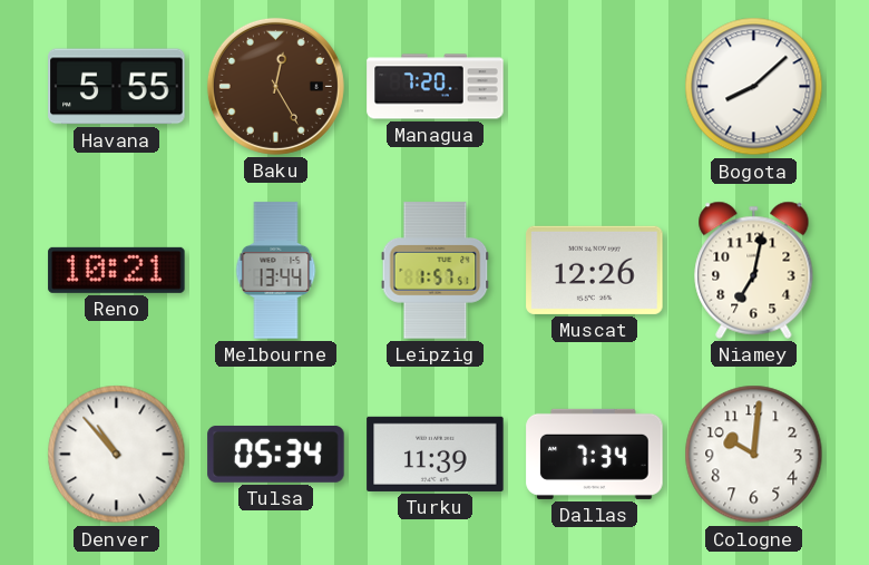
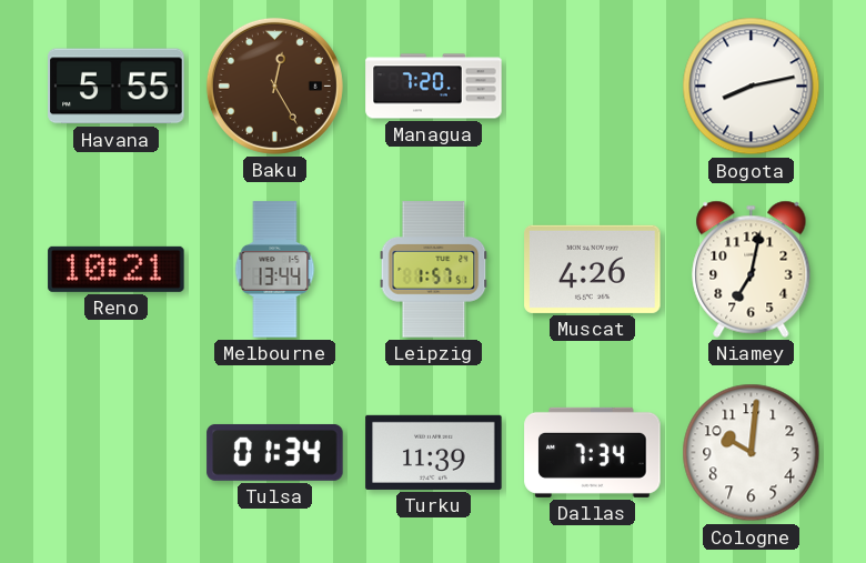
Bogota: 8:08 -> 8:13 (752, 87)
Muscat: 12:26 -> 4:26 (593, 269)
Denver: 10:53 -> none (117, 455)
Tulsa: 05:34 -> 01:34 (275, 452)
